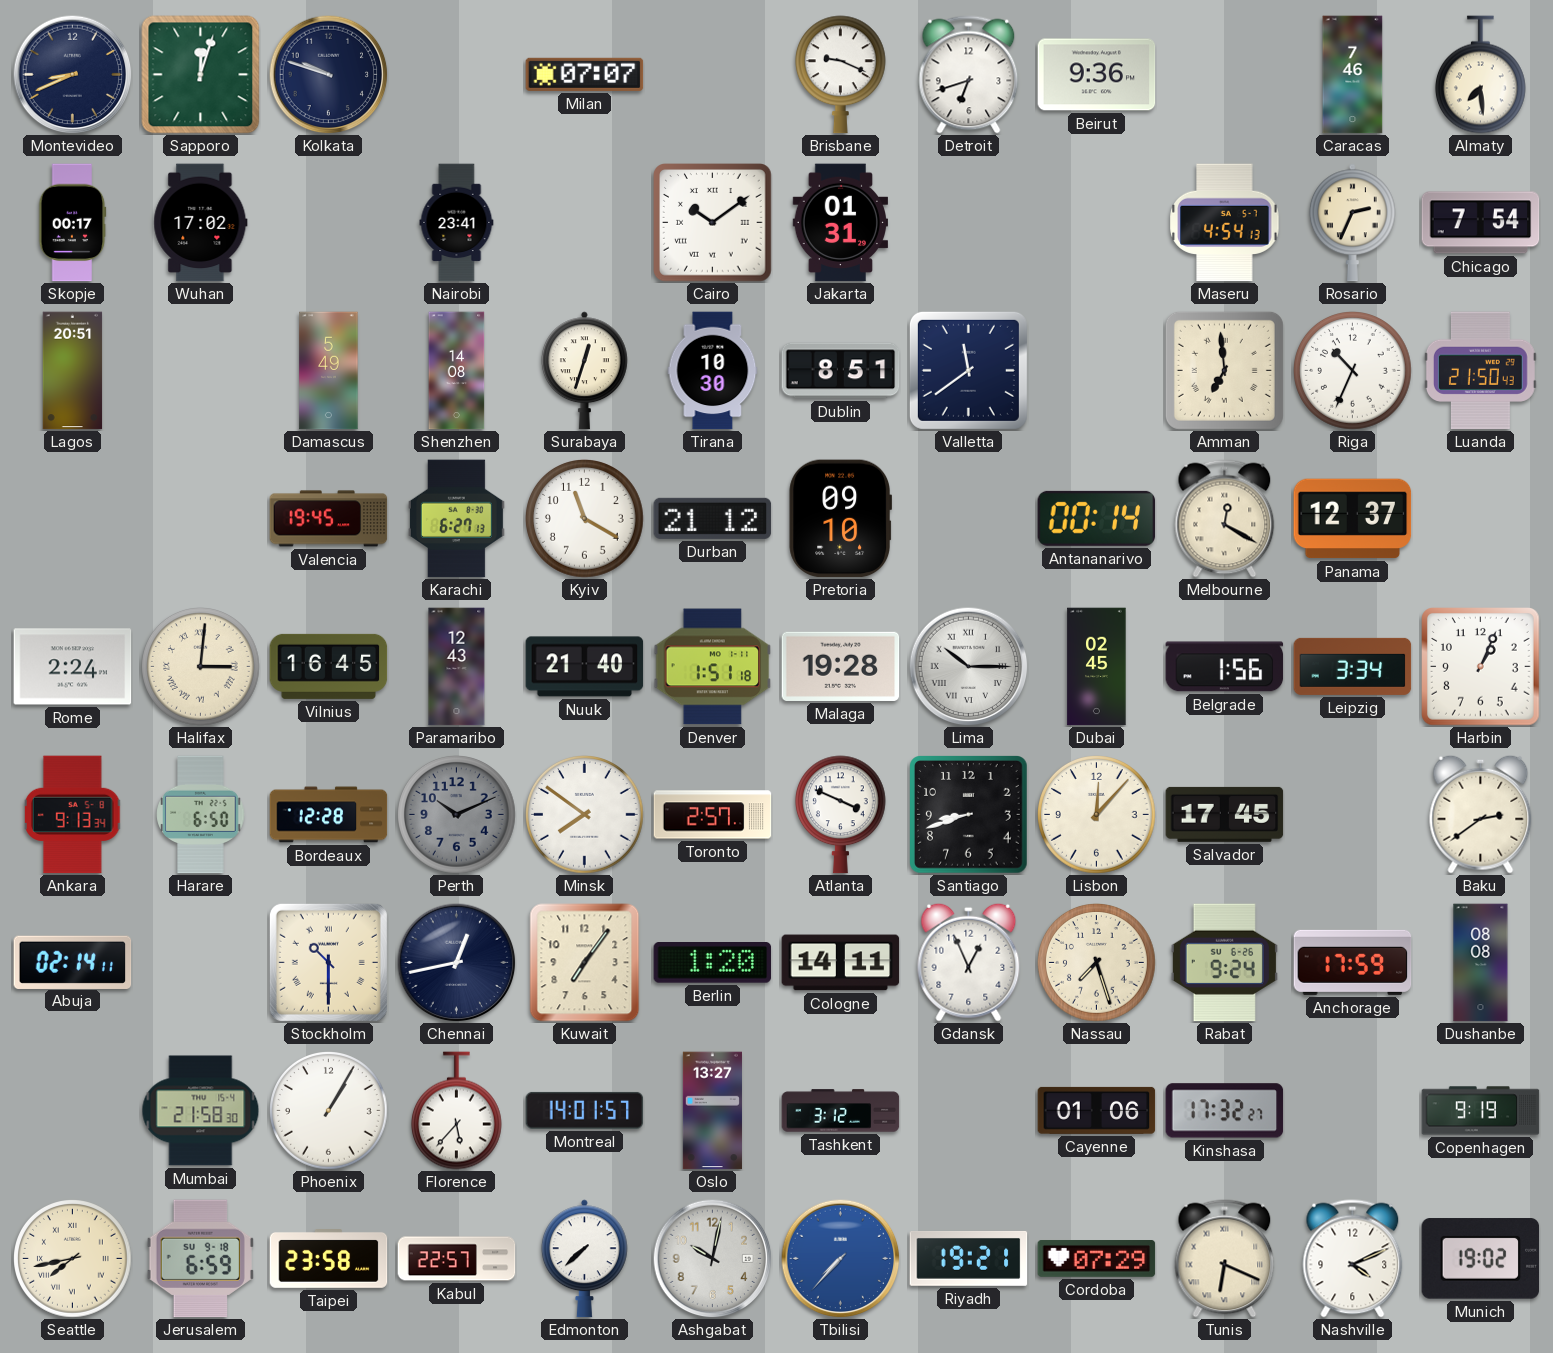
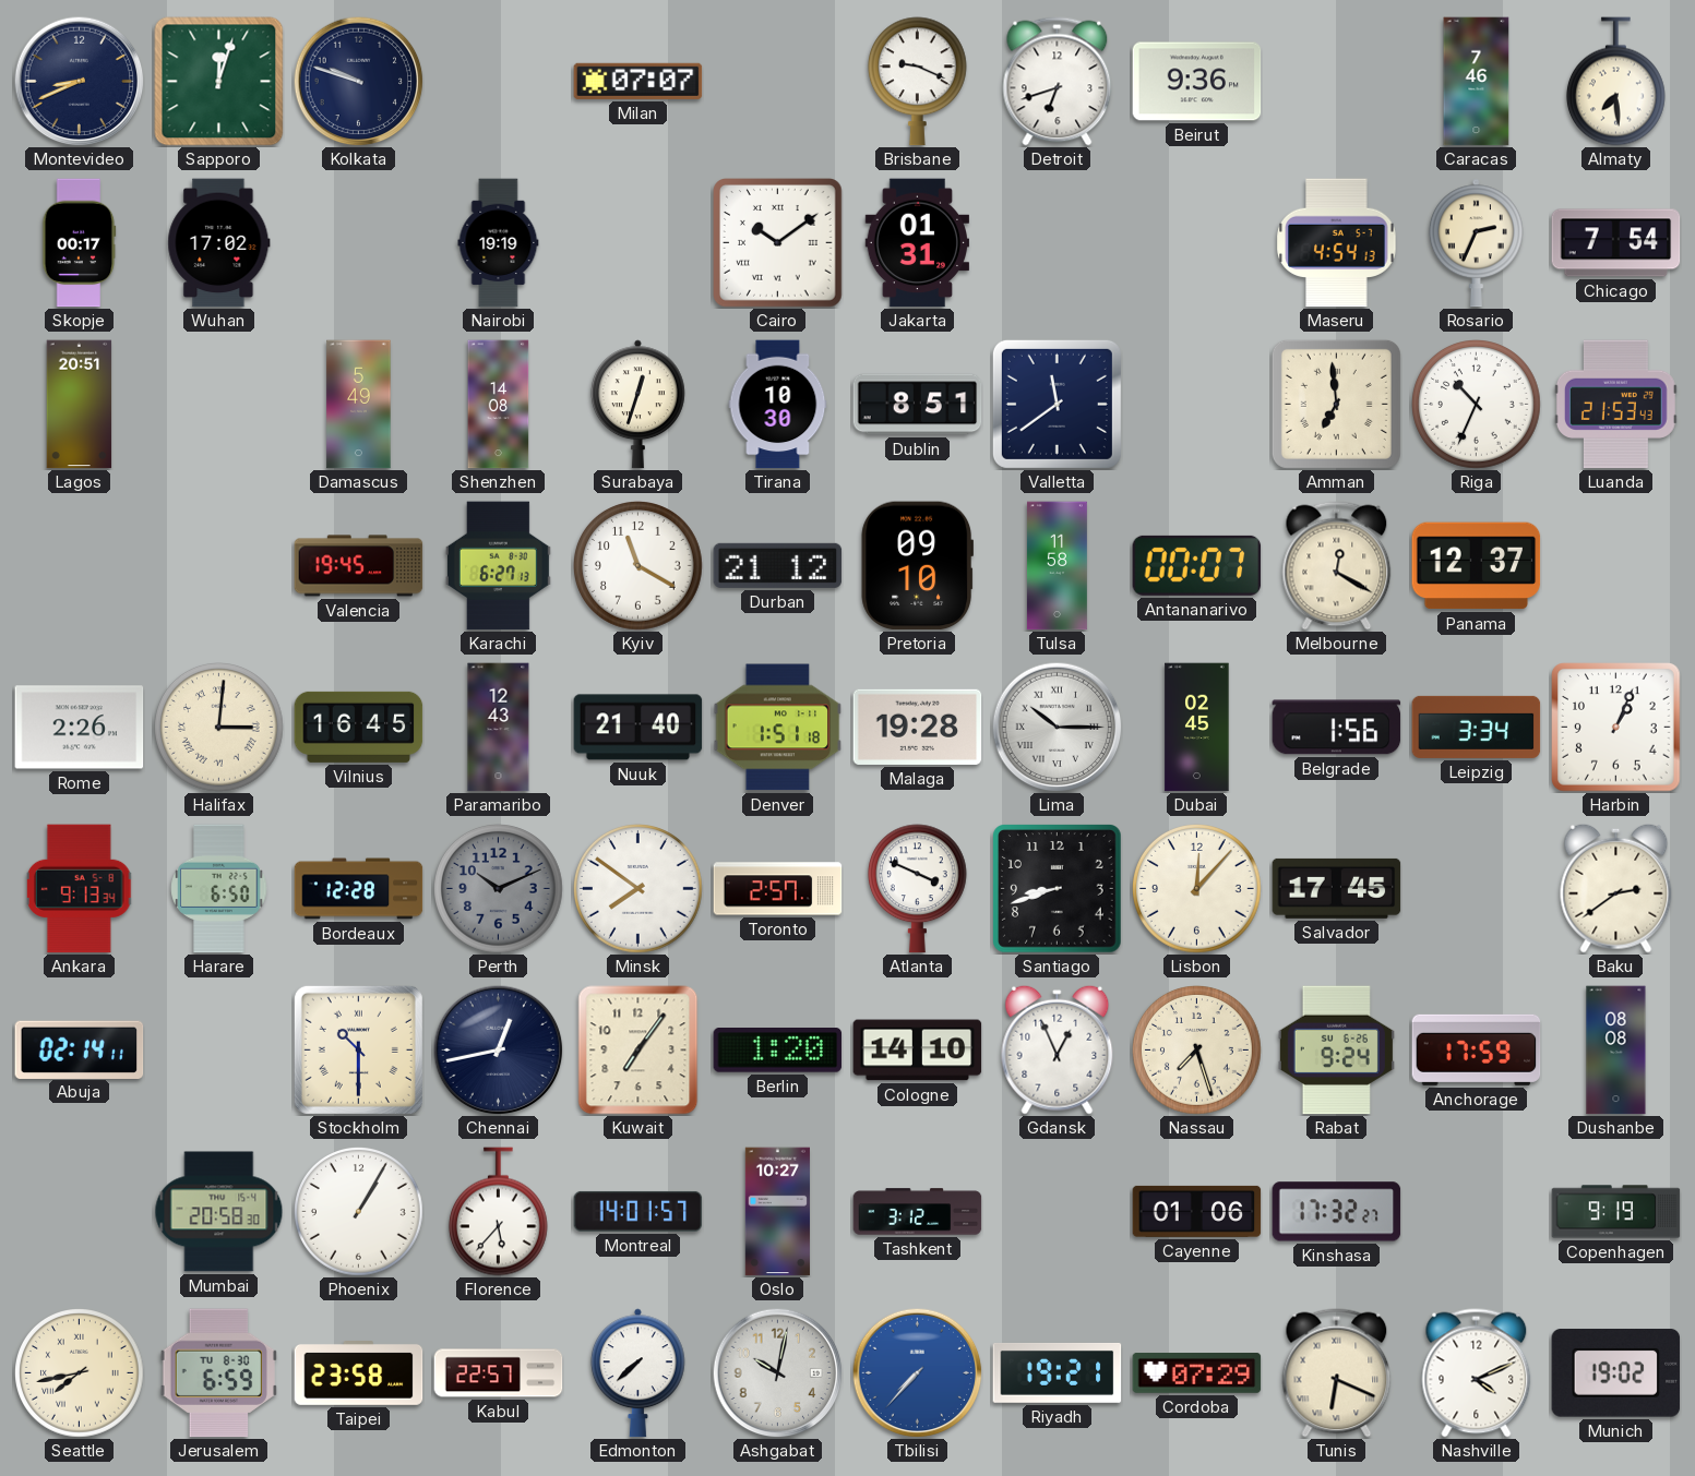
Nairobi: 23:41 -> 19:19 (499, 243)
Luanda: 21:50 -> 21:53 (1615, 405)
Tulsa: none -> 11:58 (1057, 566)
Antananarivo: 00:14 -> 00:07 (1197, 565)
Rome: 2:24 -> 2:26 (80, 728)
Cologne: 14:11 -> 14:10 (918, 1051)
Mumbai: 21:58 -> 20:58 (219, 1212)
Oslo: 13:27 -> 10:27 (777, 1212)
Jerusalem date: SU 9-18 -> TU 8-30 (218, 1373)
